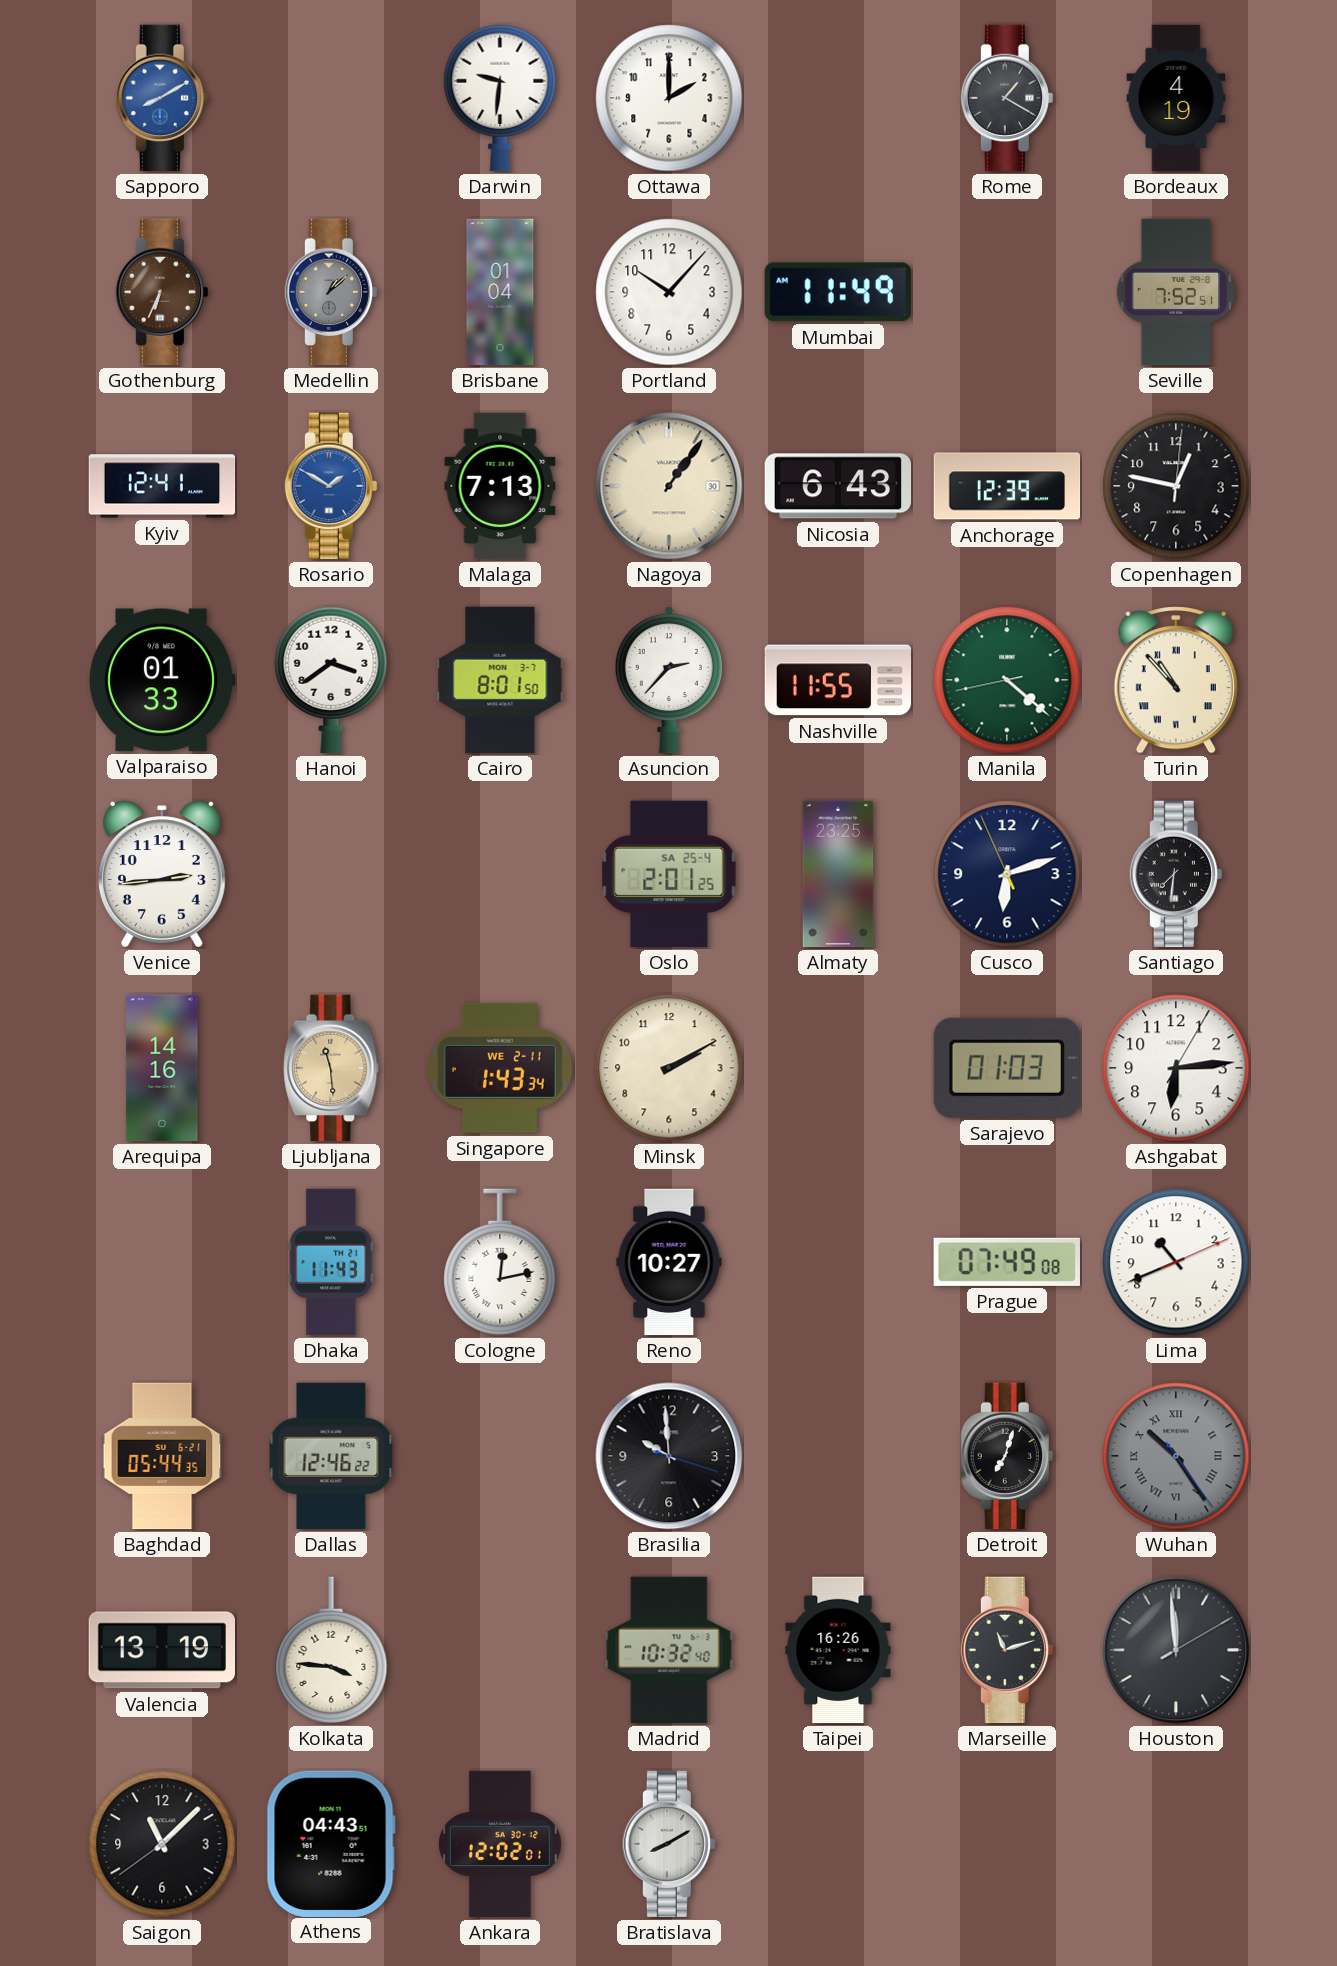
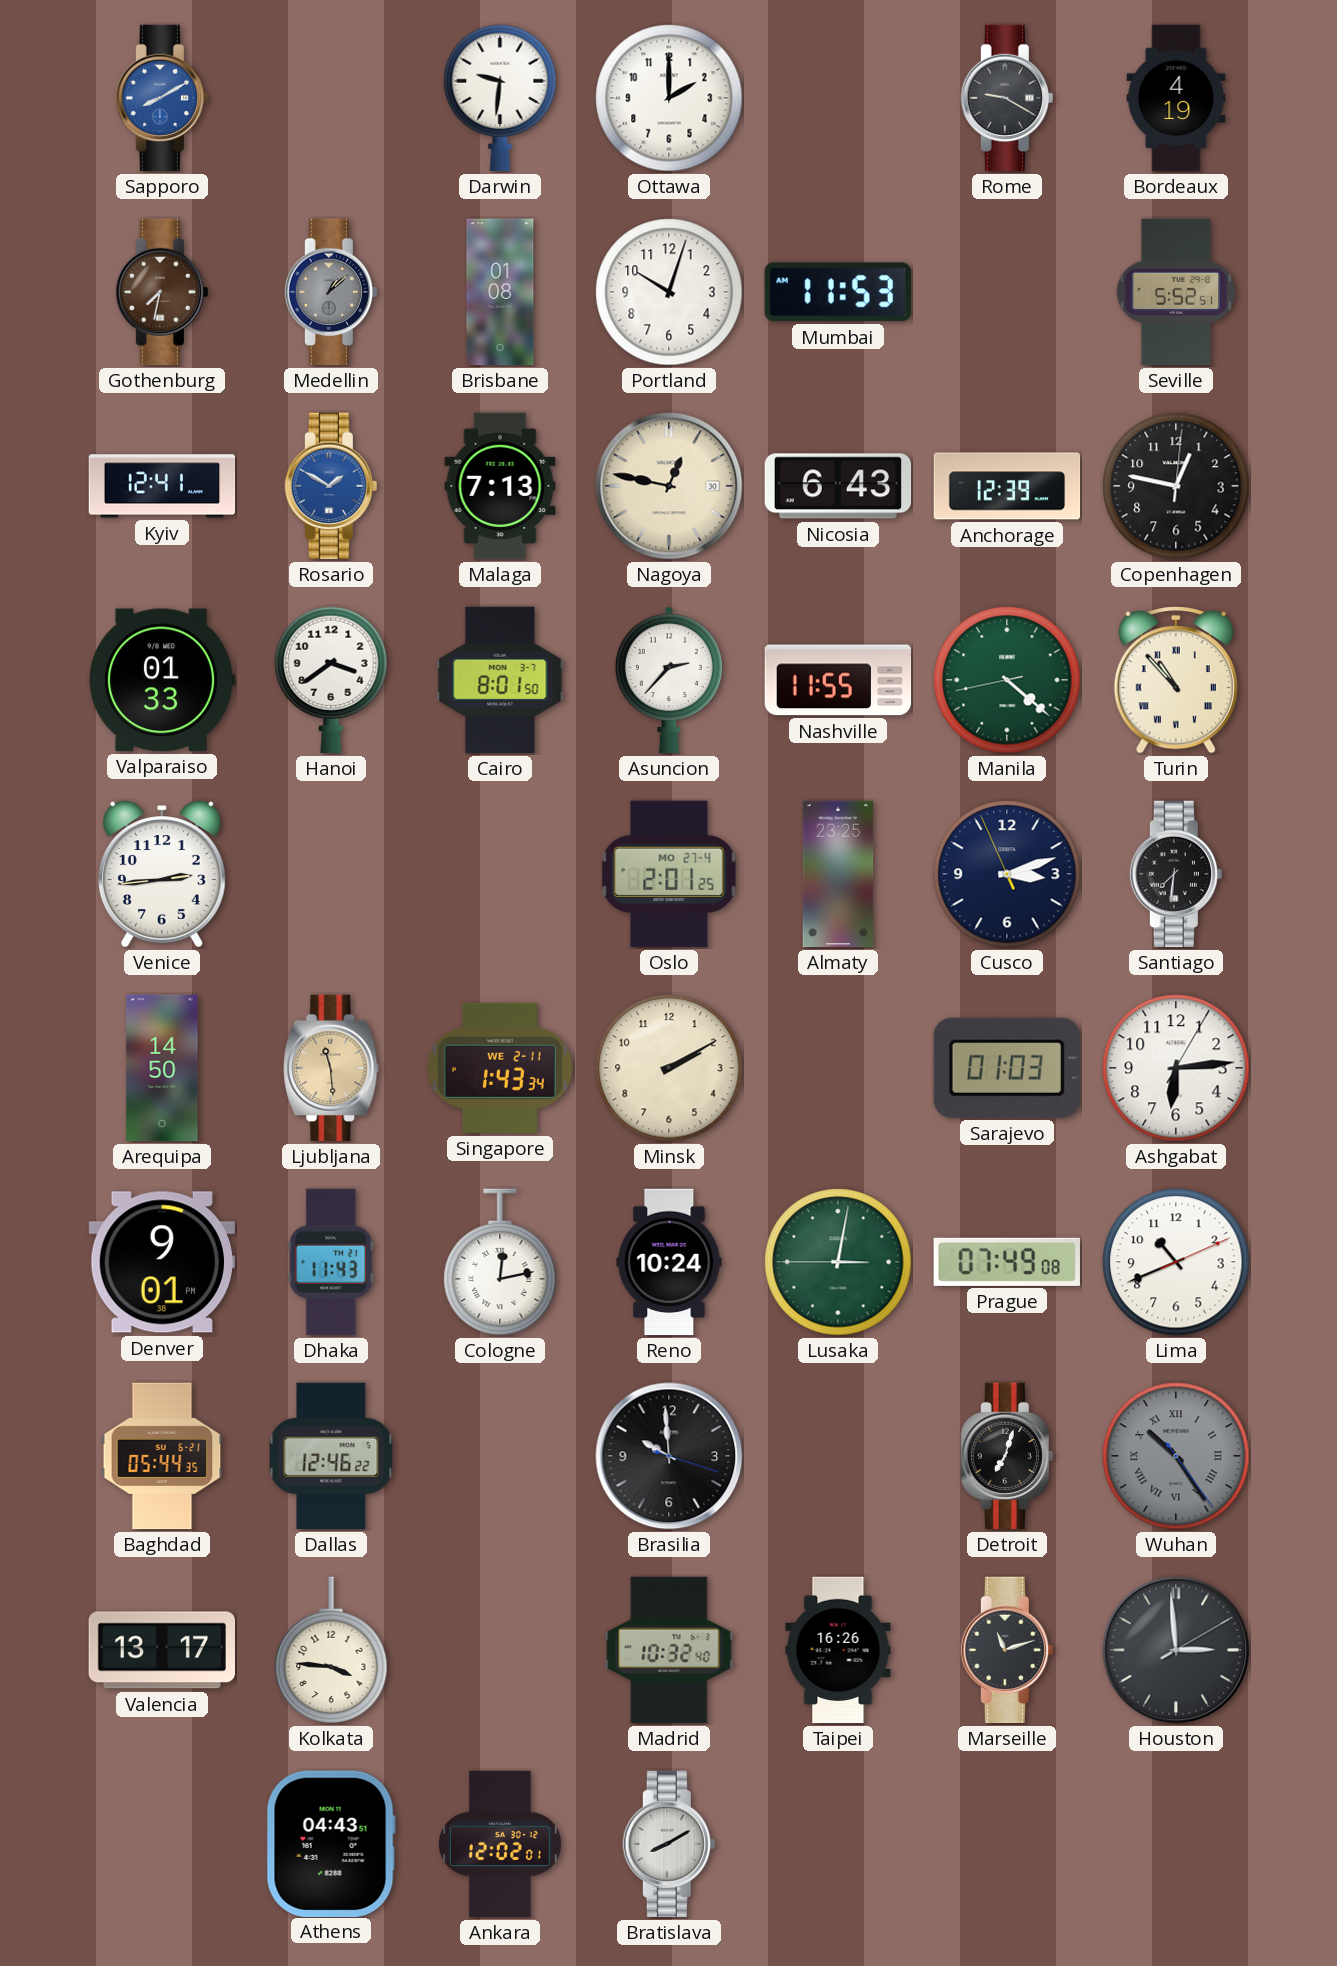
Rome: 1:20 -> 9:20 (1007, 98)
Gothenburg: 6:34 -> 7:32 (162, 292)
Brisbane: 01:04 -> 01:08 (500, 292)
Portland: 10:07 -> 10:03 (669, 292)
Mumbai: 11:49 -> 11:53 (838, 292)
Seville: 7:52 -> 5:52 (1175, 292)
Nagoya: 1:06 -> 12:47 (669, 486)
Oslo date: SA 25-4 -> MO 27-4 (669, 874)
Cusco: 6:11 -> 3:11 (1007, 874)
Arequipa: 14:16 -> 14:50 (162, 1068)
Denver: none -> 9:01 (161, 1262)
Reno: 10:27 -> 10:24 (669, 1262)
Lusaka: none -> 3:01 (838, 1262)
Valencia: 13:19 -> 13:17 (161, 1650)
Houston: 11:59 -> 2:59 (1176, 1650)
Saigon: 11:07 -> none (162, 1844)
